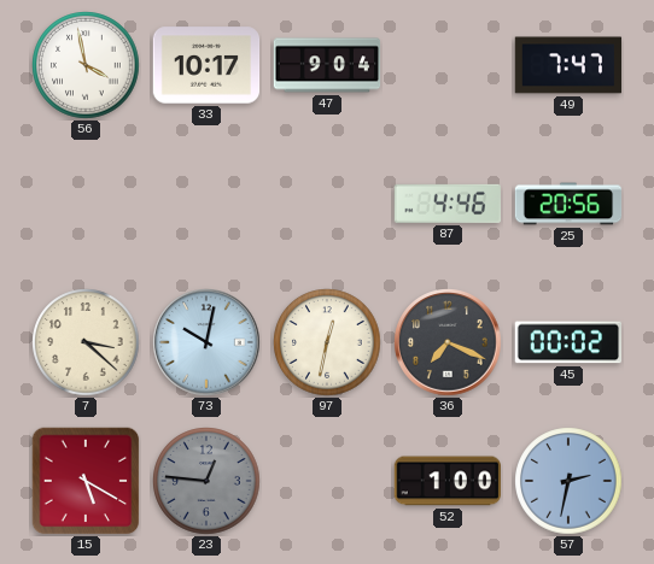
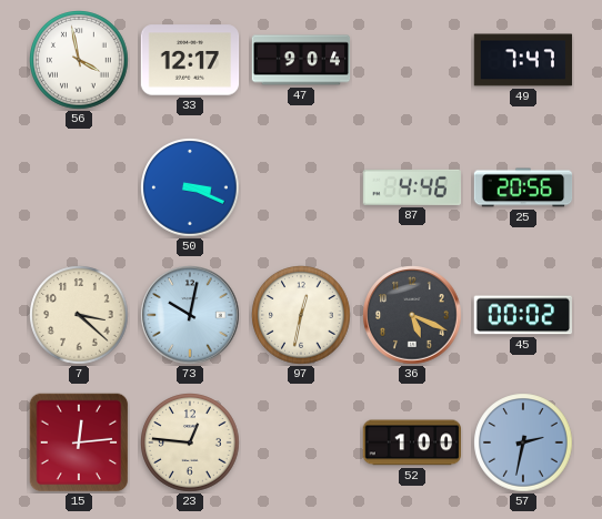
33: 10:17 -> 12:17 (190, 60)
50: none -> 3:19 (190, 187)
36: 7:19 -> 5:19 (412, 315)
15: 5:20 -> 12:14 (79, 442)
23 dial: grey -> cream (190, 442)
